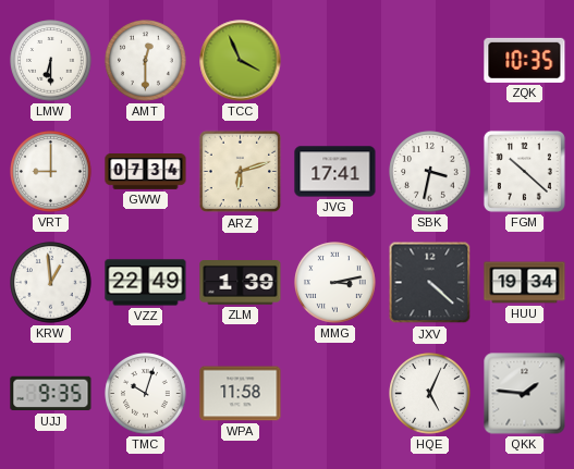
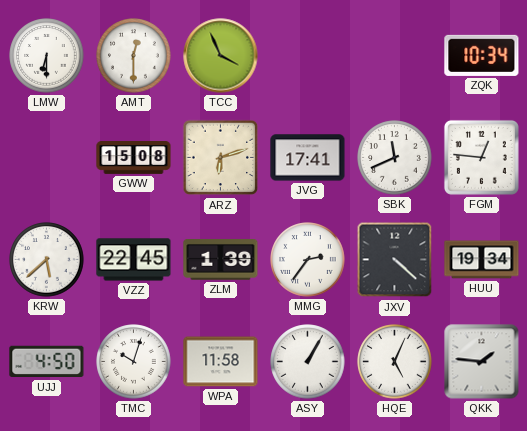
ZQK: 10:35 -> 10:34 (482, 55)
VRT: 9:00 -> none (51, 172)
GWW: 07:34 -> 15:08 (134, 158)
SBK: 3:32 -> 11:41 (395, 158)
FGM: 10:22 -> 12:46 (481, 157)
KRW: 12:59 -> 5:38 (47, 260)
VZZ: 22:49 -> 22:45 (134, 260)
MMG: 3:13 -> 2:36 (308, 260)
UJJ: 9:35 -> 4:50 (47, 362)
ASY: none -> 1:05 (308, 362)
